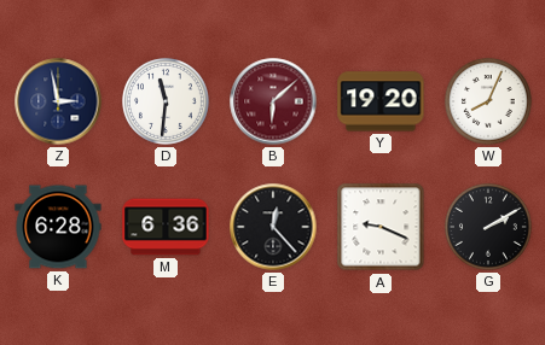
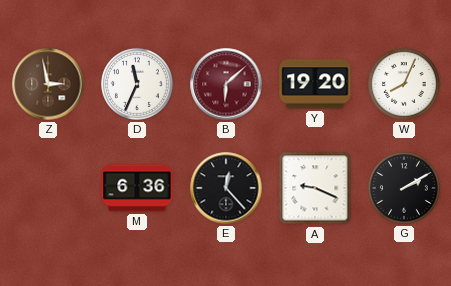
Z dial: navy -> brown (48, 84)
D: 11:31 -> 11:34 (137, 84)
K: 6:28 -> none (58, 227)
